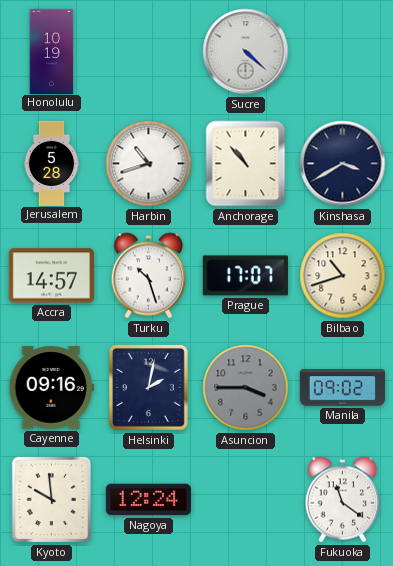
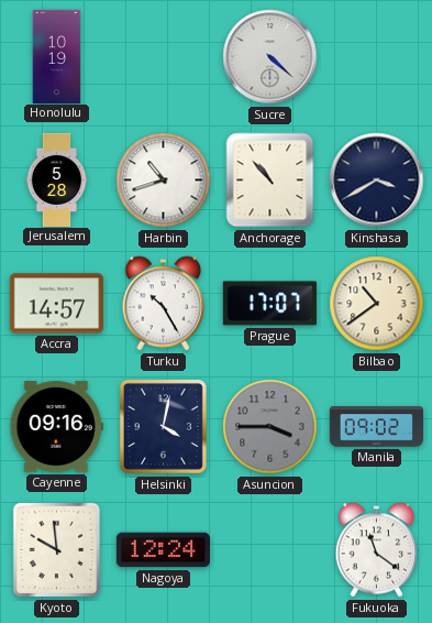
Turku: 10:27 -> 10:25 (164, 304)
Bilbao: 10:42 -> 10:39 (377, 304)
Helsinki: 2:02 -> 4:02 (163, 427)
